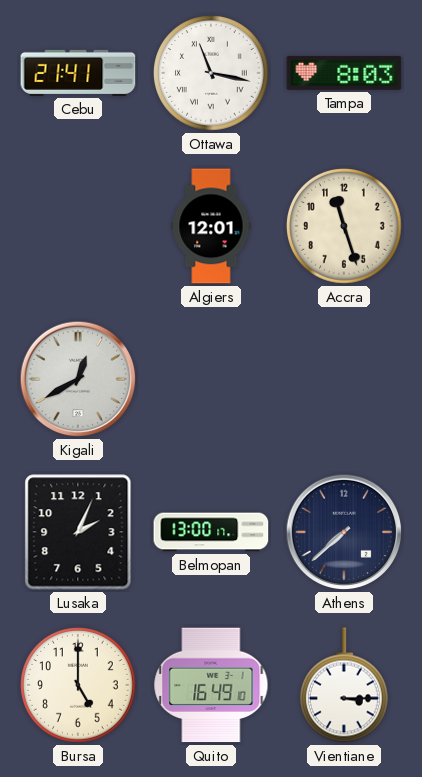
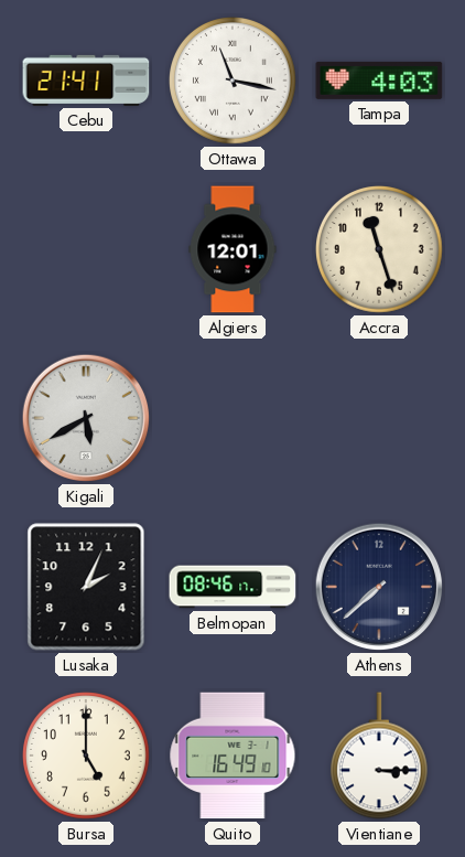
Tampa: 8:03 -> 4:03 (379, 81)
Kigali: 12:40 -> 5:40 (86, 418)
Belmopan: 13:00 -> 08:46 (233, 587)
